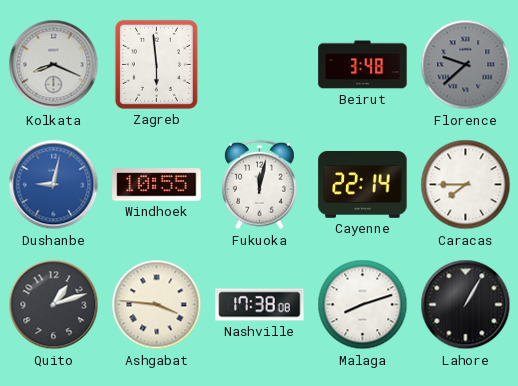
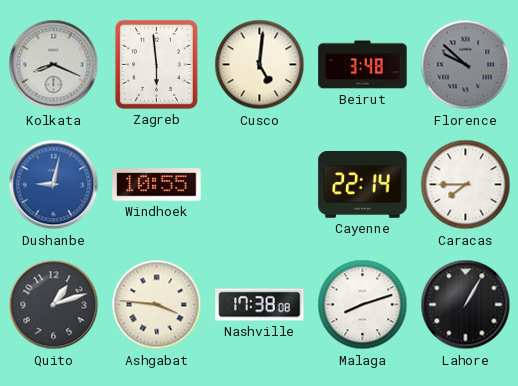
Cusco: none -> 5:01 (260, 65)
Florence: 9:38 -> 9:52 (466, 65)
Fukuoka: 12:02 -> none (259, 185)
